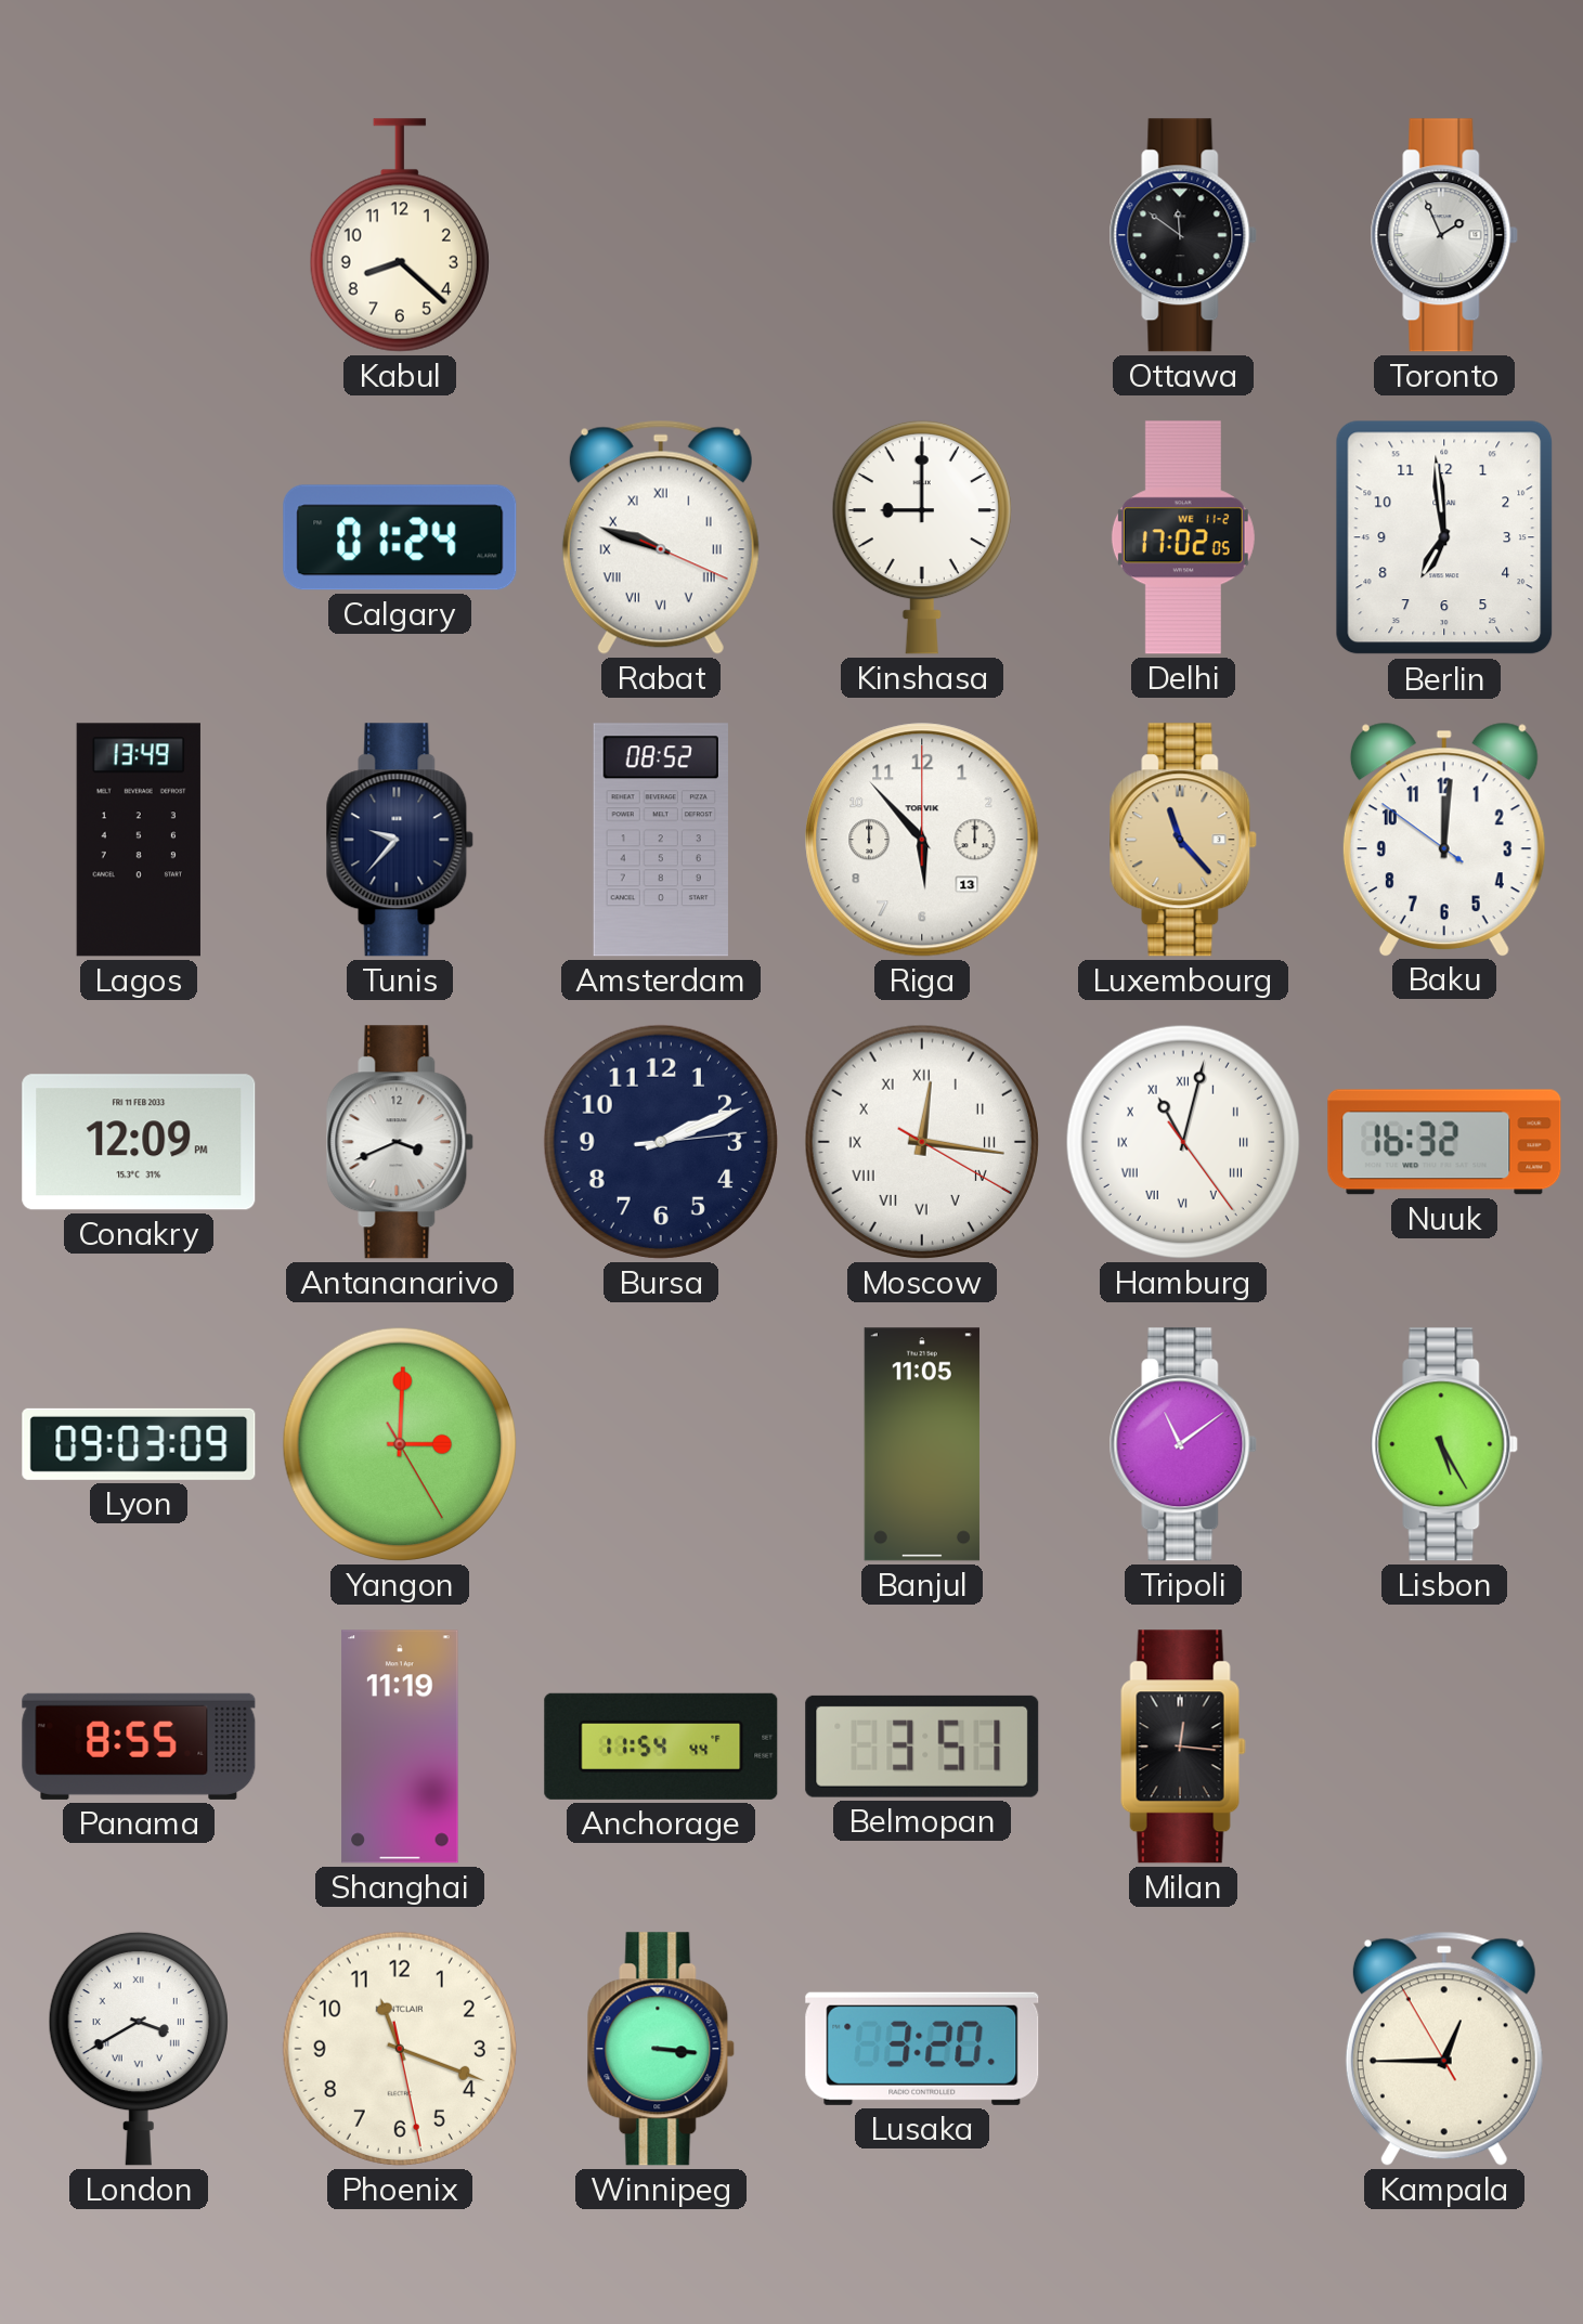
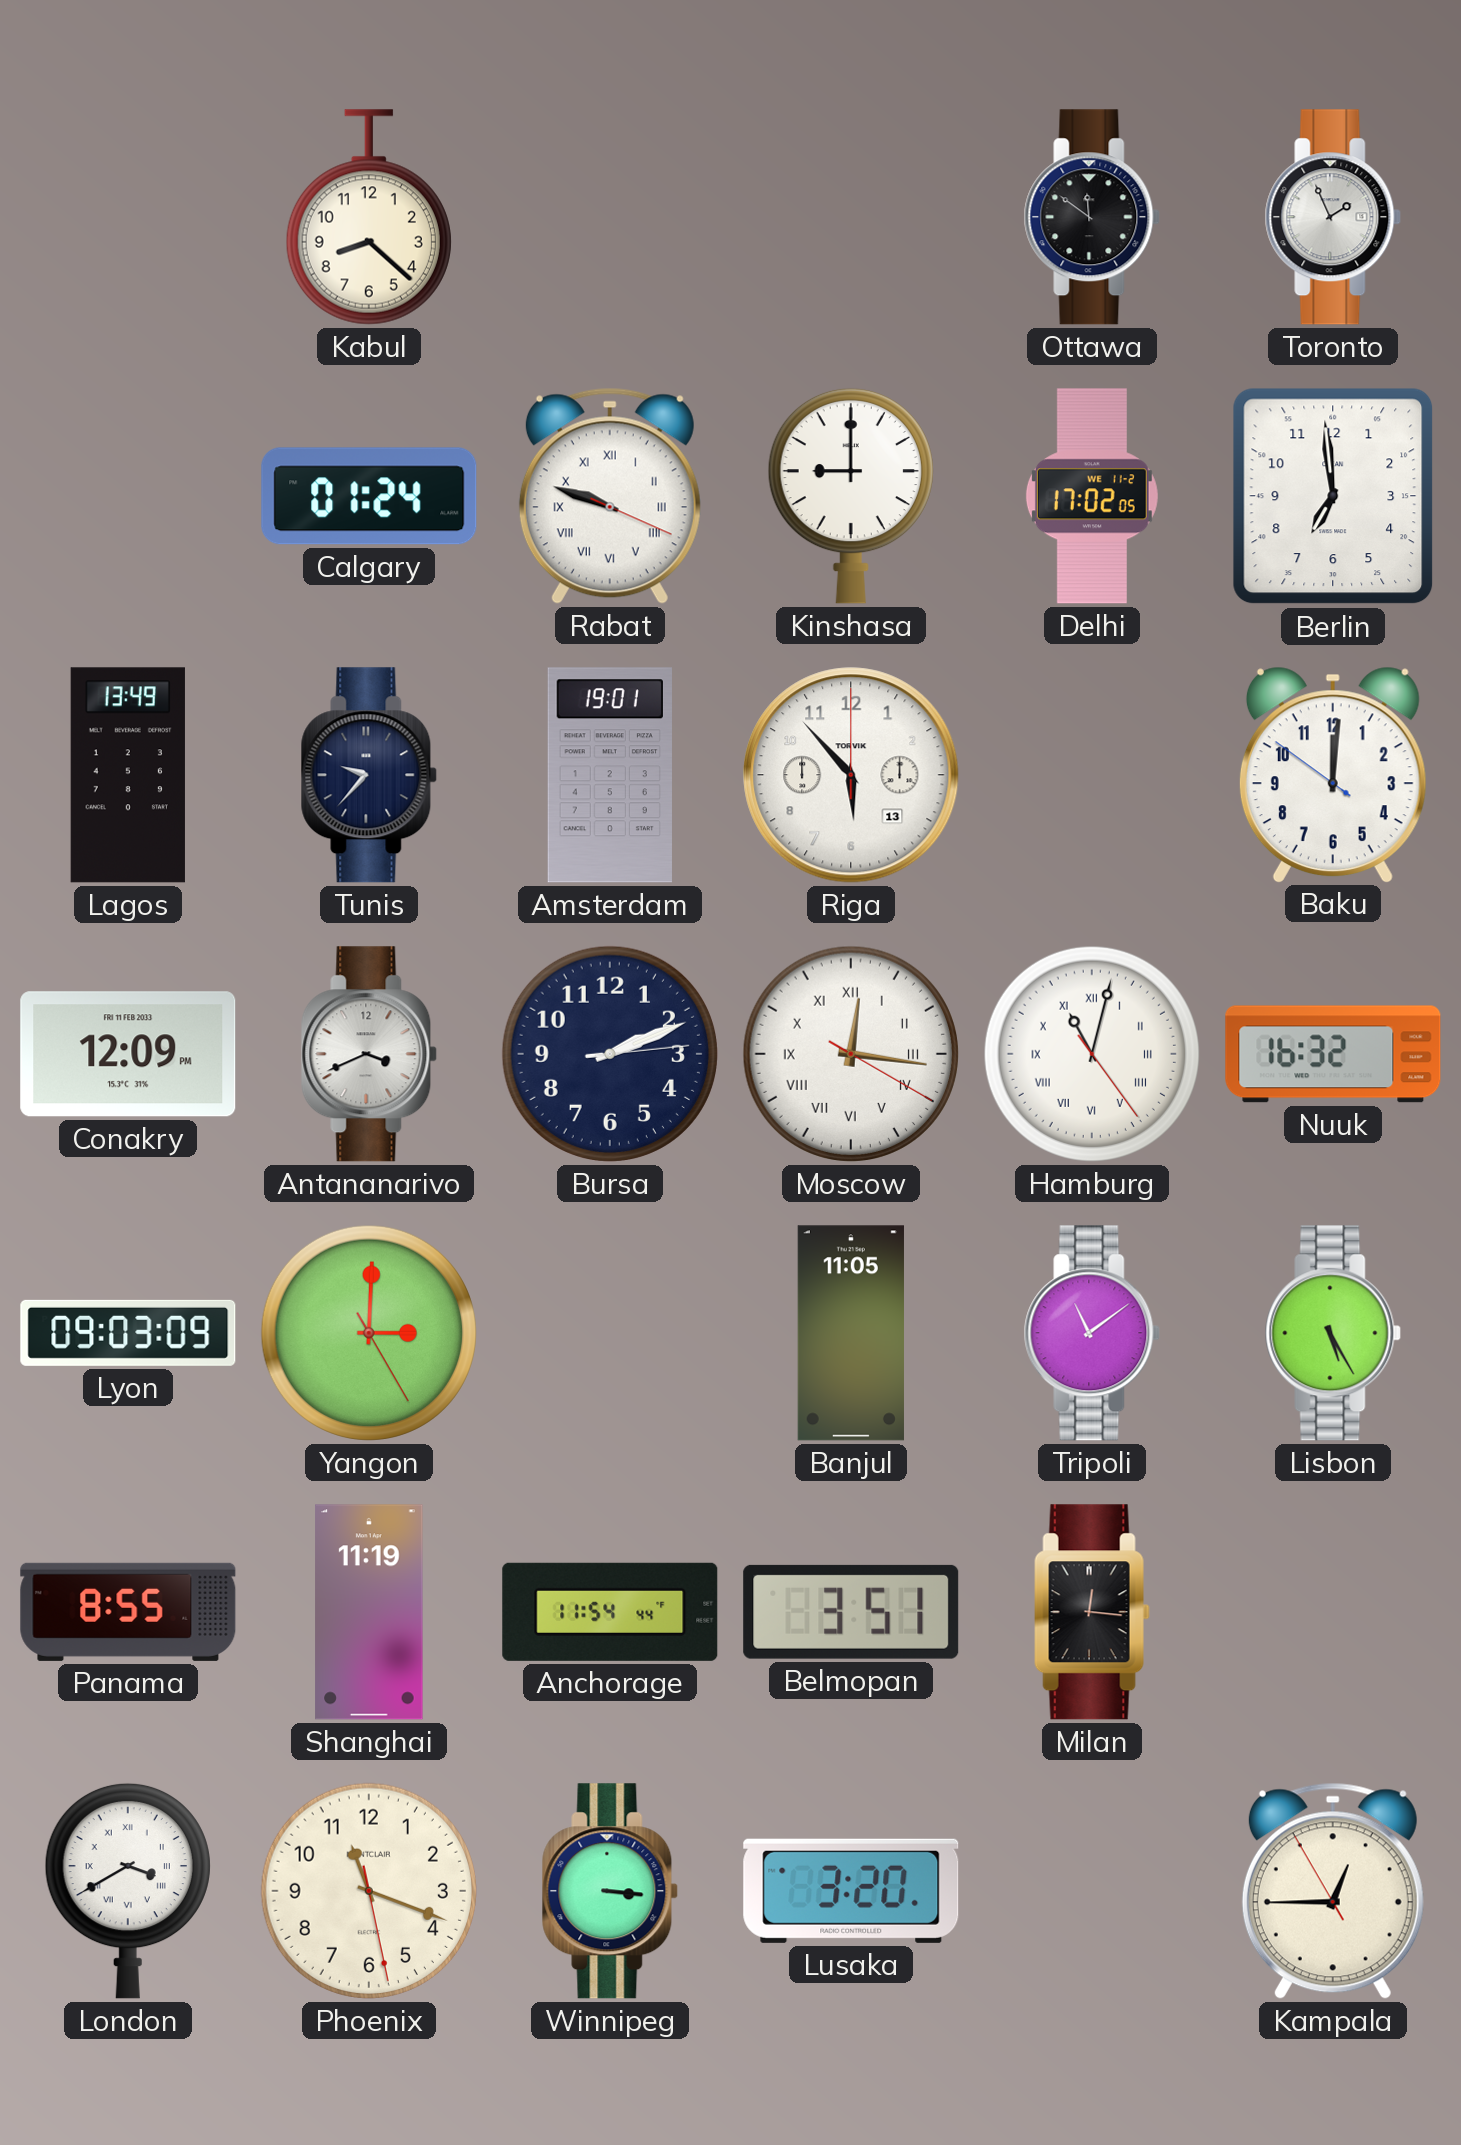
Amsterdam: 08:52 -> 19:01 (610, 775)
Luxembourg: 11:23 -> none (1183, 840)
